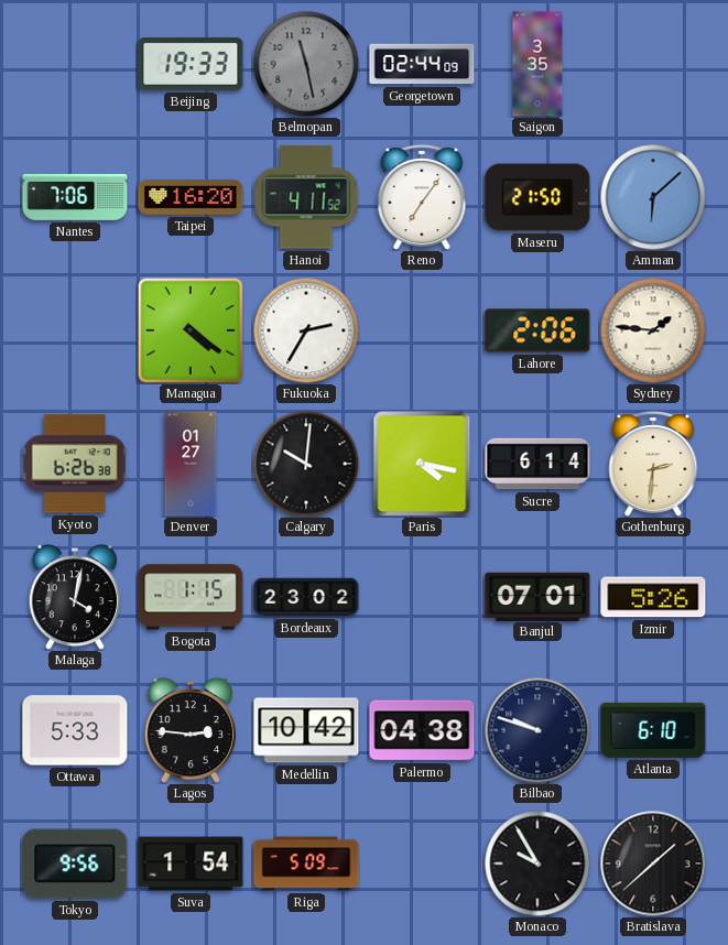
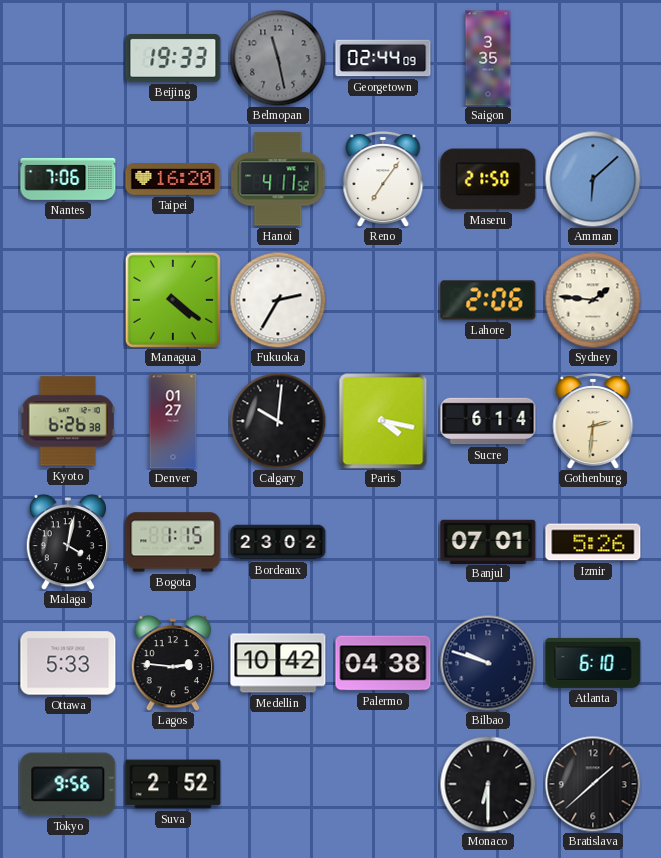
Suva: 1:54 -> 2:52 (173, 784)
Riga: 5:09 -> none (306, 863)
Monaco: 9:55 -> 6:30 (488, 784)
